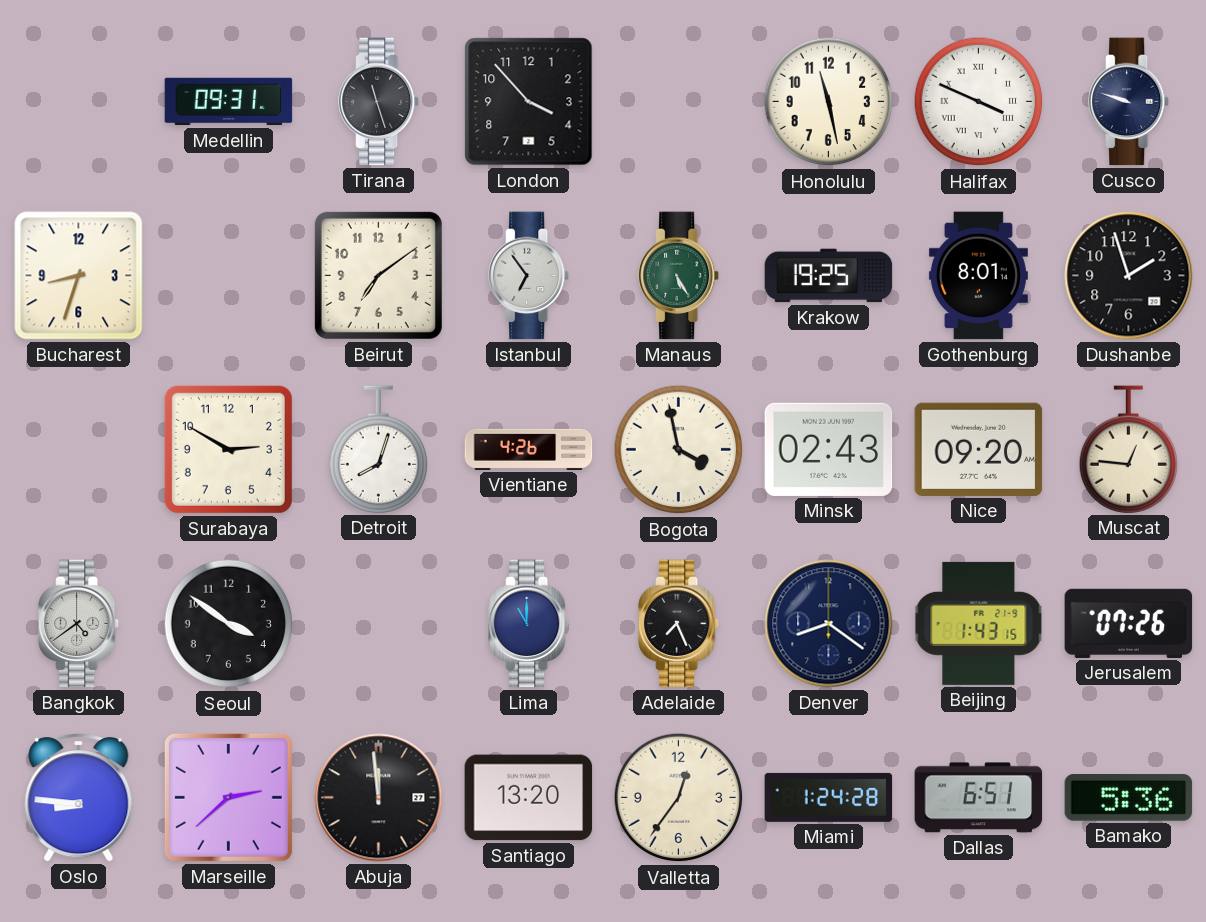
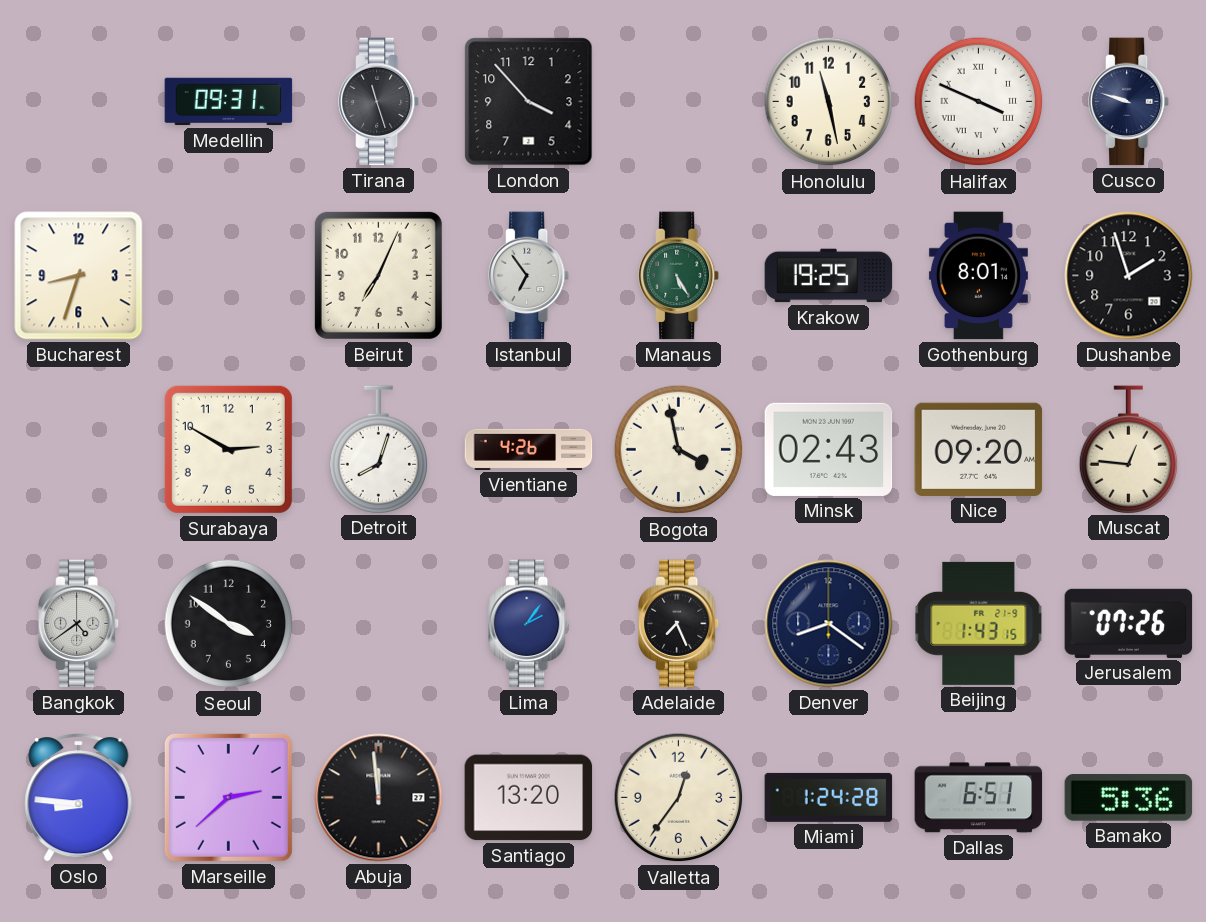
Beirut: 7:09 -> 7:04 (378, 275)
Lima: 11:00 -> 2:06 (530, 624)
